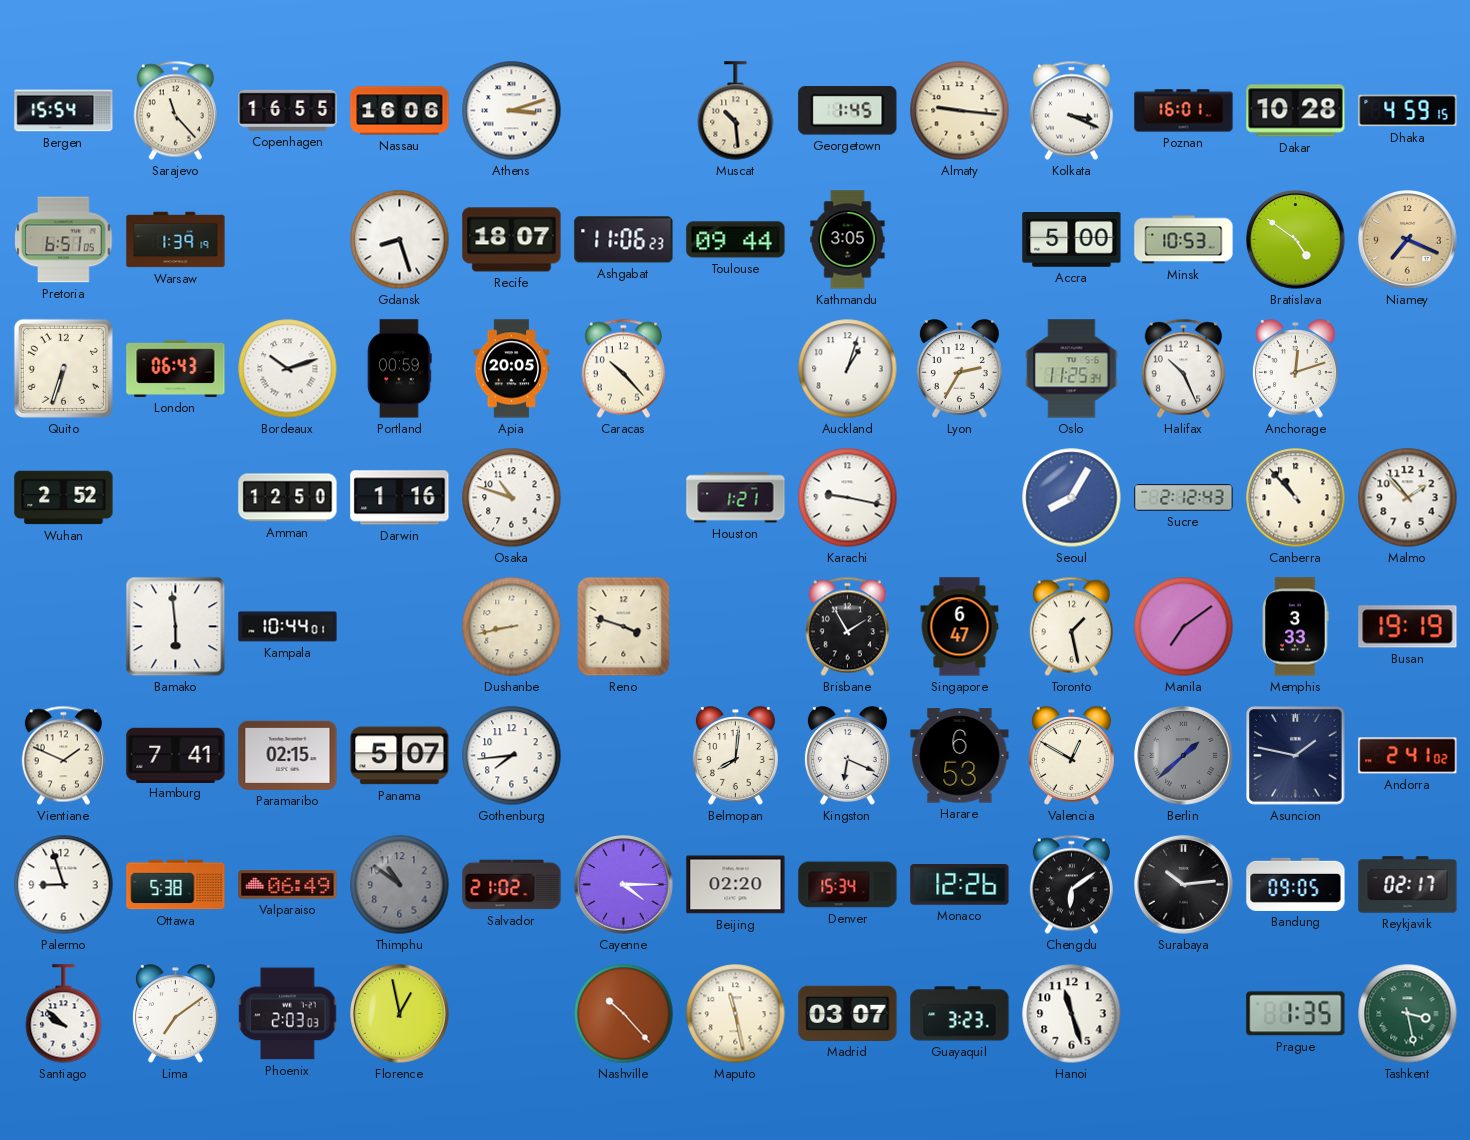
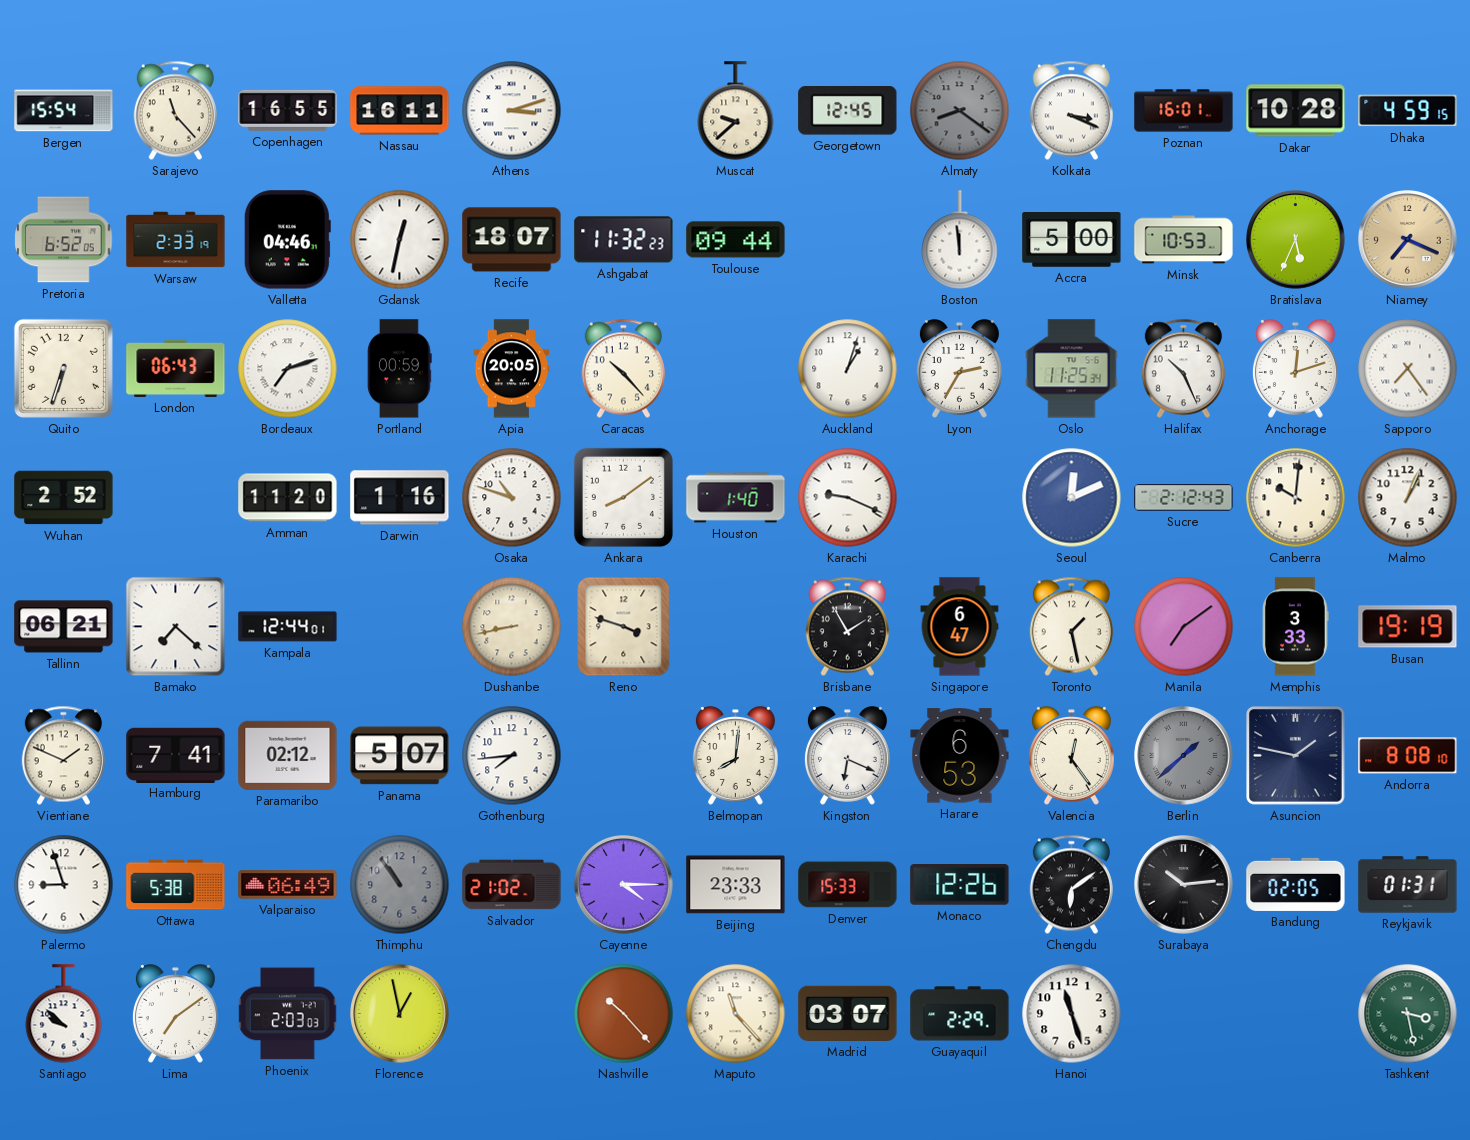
Nassau: 16:06 -> 16:11 (400, 111)
Muscat: 10:29 -> 9:38 (736, 111)
Georgetown: 1:45 -> 12:45 (848, 111)
Almaty: 9:16 -> 8:21 (960, 111)
Almaty dial: cream -> grey (960, 111)
Pretoria: 6:51 -> 6:52 (64, 240)
Warsaw: 1:39 -> 2:33 (176, 240)
Valletta: none -> 04:46 (287, 240)
Gdansk: 8:27 -> 12:32 (400, 240)
Ashgabat: 11:06 -> 11:32 (624, 240)
Kathmandu: 3:05 -> none (848, 240)
Boston: none -> 11:59 (960, 240)
Bratislava: 4:51 -> 5:34 (1296, 240)
Bordeaux: 10:12 -> 7:12 (288, 369)
Sapporo: none -> 7:24 (1408, 369)
Amman: 12:50 -> 11:20 (288, 498)
Ankara: none -> 8:09 (623, 497)
Houston: 1:21 -> 1:40 (736, 498)
Karachi: 9:17 -> 9:19 (848, 498)
Seoul: 8:05 -> 12:11 (1072, 498)
Canberra: 10:53 -> 10:01 (1296, 498)
Malmo: 1:53 -> 1:04 (1408, 498)
Tallinn: none -> 06:21 (64, 627)
Bamako: 5:59 -> 7:22 (176, 627)
Kampala: 10:44 -> 12:44 (288, 627)
Paramaribo: 02:15 -> 02:12 (288, 755)
Valencia: 12:50 -> 12:24 (1071, 756)
Andorra: 2:41 -> 8:08 (1408, 756)
Thimphu: 10:51 -> 10:54 (400, 885)
Beijing: 02:20 -> 23:33 (736, 885)
Denver: 15:34 -> 15:33 (848, 885)
Bandung: 09:05 -> 02:05 (1296, 884)
Reykjavik: 02:17 -> 01:31 (1408, 885)
Maputo: 11:28 -> 11:23 (736, 1014)
Guayaquil: 3:23 -> 2:29 (960, 1014)
Prague: 1:35 -> none (1296, 1014)
